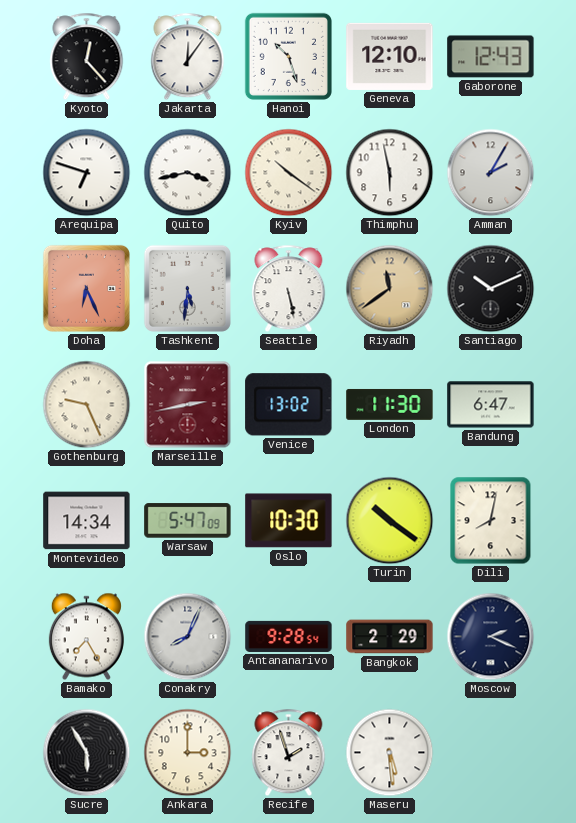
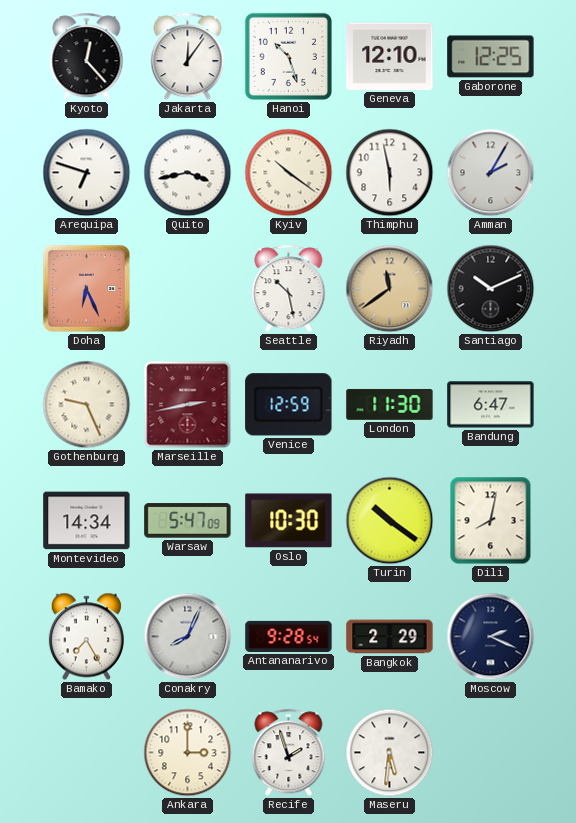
Gaborone: 12:43 -> 12:25 (491, 57)
Tashkent: 5:31 -> none (187, 288)
Seattle: 5:28 -> 10:28 (289, 289)
Venice: 13:02 -> 12:59 (289, 405)
Sucre: 5:55 -> none (87, 753)
Maseru: 5:29 -> 5:31 (390, 753)
